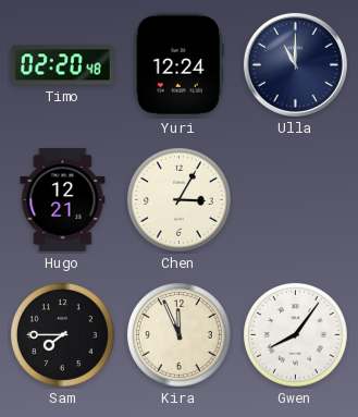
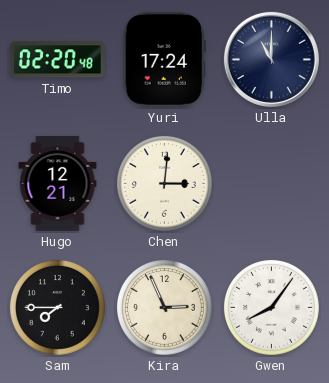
Yuri: 12:24 -> 17:24 (164, 59)
Chen: 3:05 -> 3:01 (165, 184)
Kira: 11:56 -> 2:56 (165, 308)
